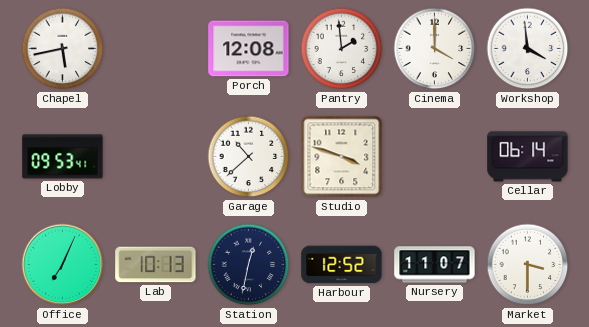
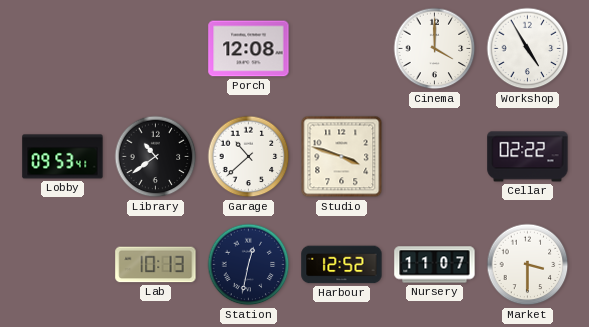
Chapel: 5:43 -> none (63, 49)
Pantry: 1:59 -> none (342, 49)
Workshop: 3:59 -> 4:55 (528, 49)
Library: none -> 10:39 (156, 157)
Cellar: 06:14 -> 02:22 (528, 157)
Office: 7:04 -> none (63, 265)
